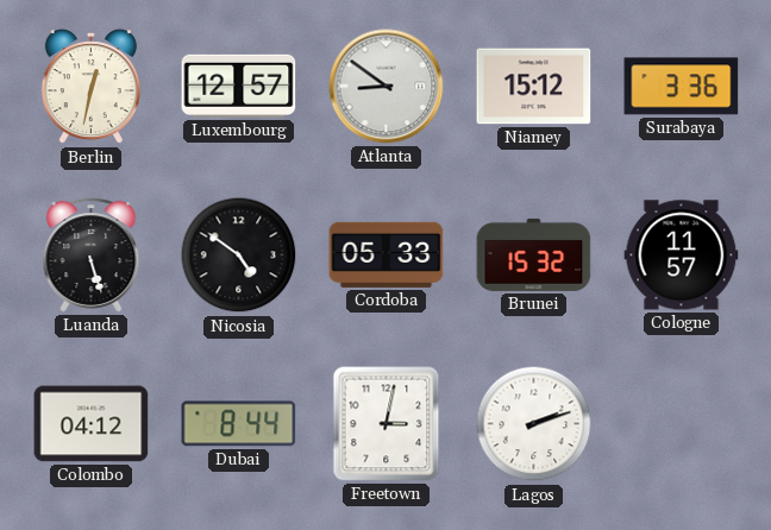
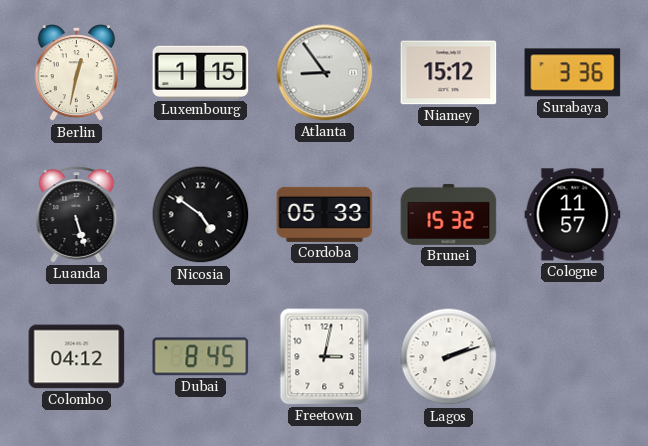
Luxembourg: 12:57 -> 1:15 (201, 72)
Atlanta: 8:51 -> 8:54 (325, 73)
Dubai: 8:44 -> 8:45 (201, 357)
